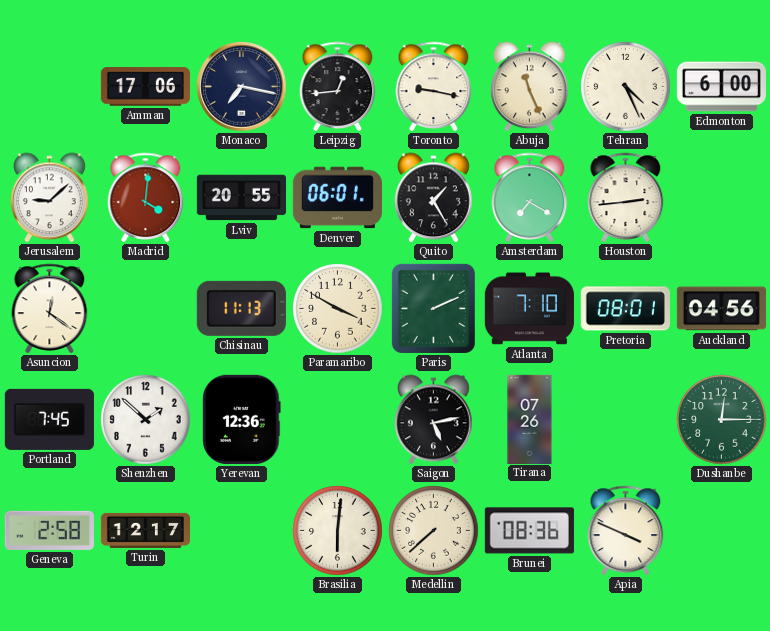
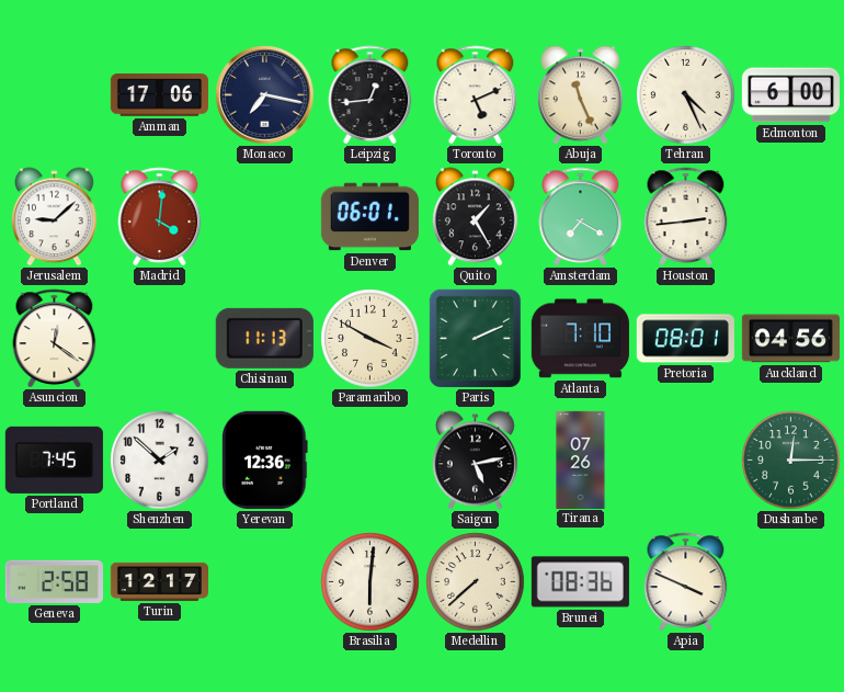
Toronto: 9:17 -> 5:11 (476, 94)
Lviv: 20:55 -> none (241, 198)
